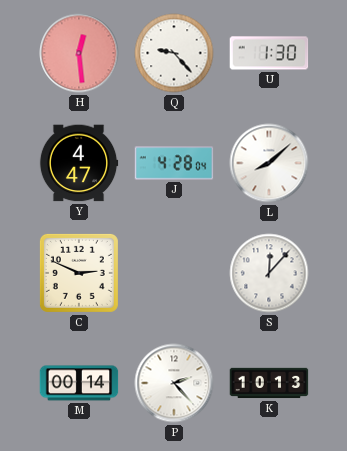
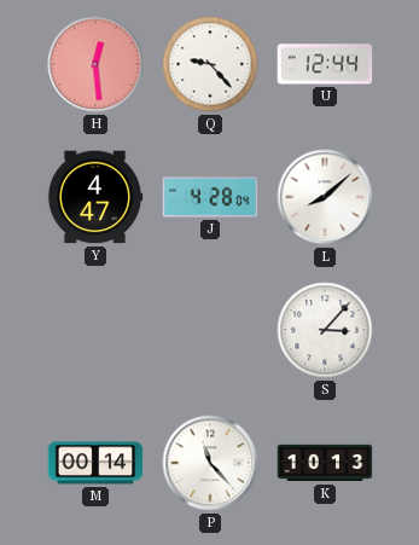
U: 1:30 -> 12:44 (325, 64)
C: 2:49 -> none (79, 273)
S: 12:07 -> 3:07 (325, 330)
P: 2:23 -> 11:23 (210, 463)
